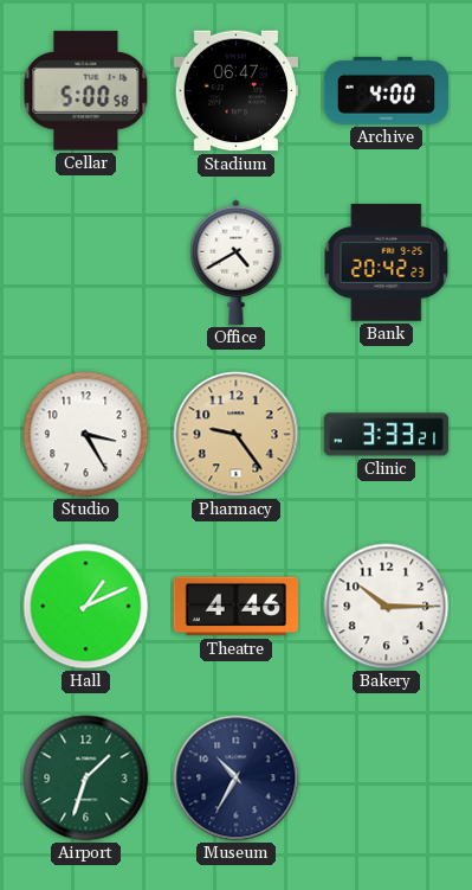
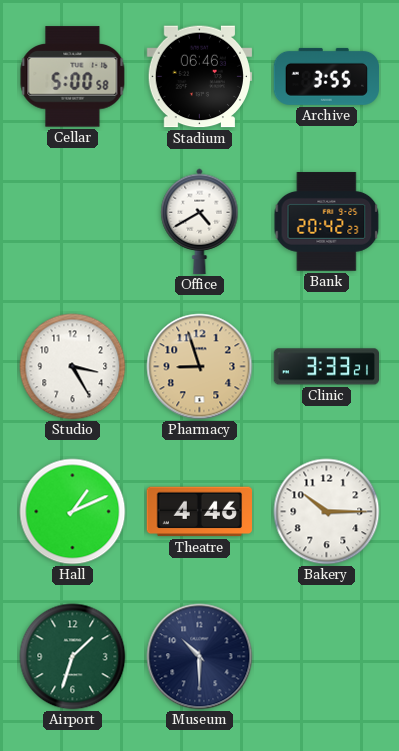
Stadium: 06:47 -> 06:46 (199, 77)
Archive: 4:00 -> 3:55 (326, 76)
Pharmacy: 9:24 -> 8:57 (200, 367)
Museum: 10:35 -> 10:30 (200, 657)
